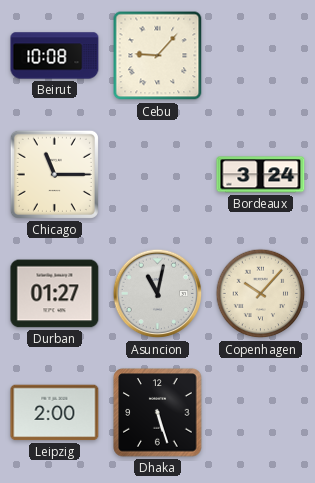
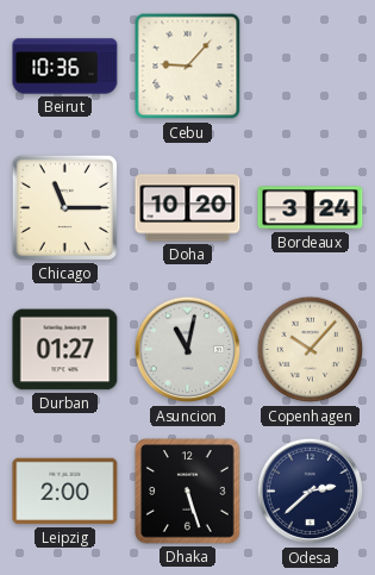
Beirut: 10:08 -> 10:36 (65, 67)
Doha: none -> 10:20 (188, 208)
Odesa: none -> 2:38 (311, 492)
